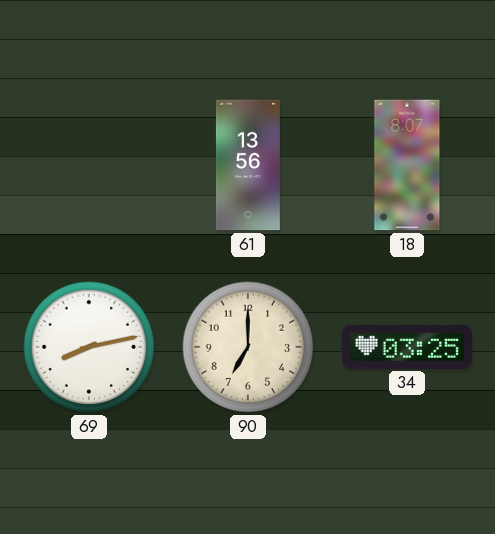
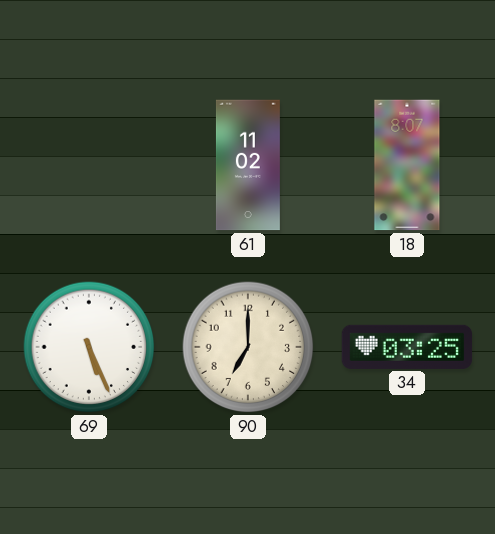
61: 13:56 -> 11:02 (248, 165)
69: 8:13 -> 5:26 (89, 347)
